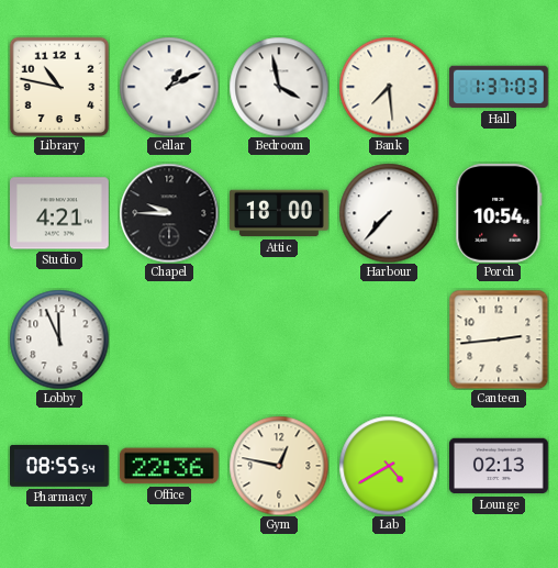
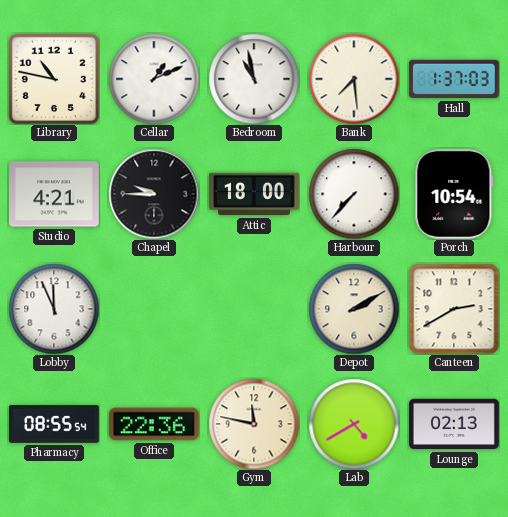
Bedroom: 3:58 -> 10:58 (254, 79)
Depot: none -> 2:10 (354, 309)
Canteen: 2:44 -> 2:40 (454, 309)
Gym: 12:47 -> 11:47 (254, 424)
